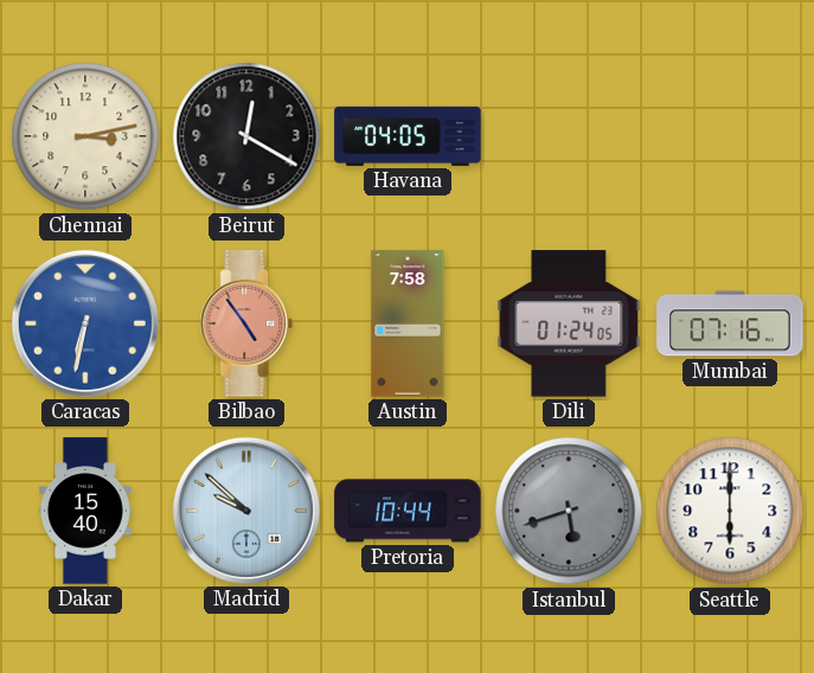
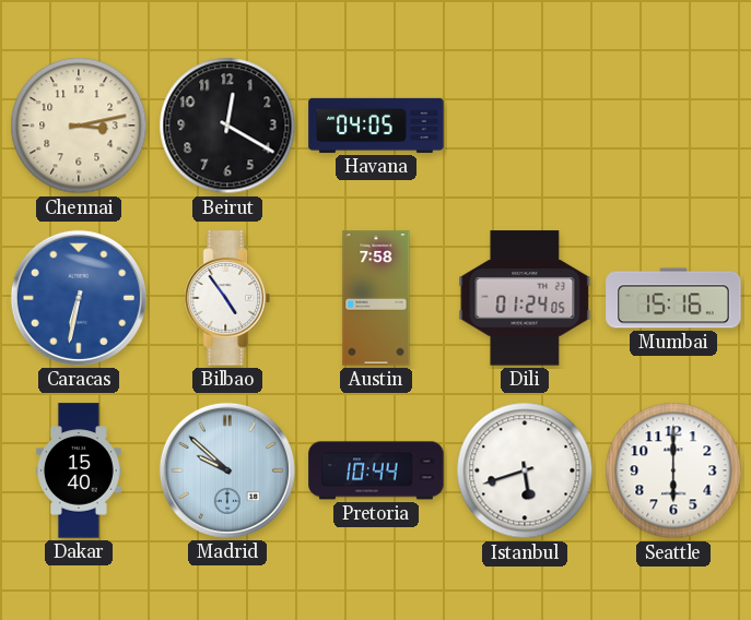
Bilbao dial: salmon -> white (227, 298)
Mumbai: 07:16 -> 15:16 (673, 298)
Istanbul dial: grey -> white (525, 470)
